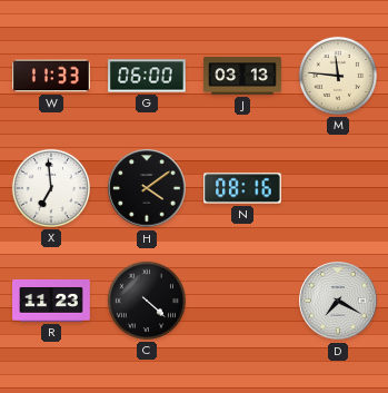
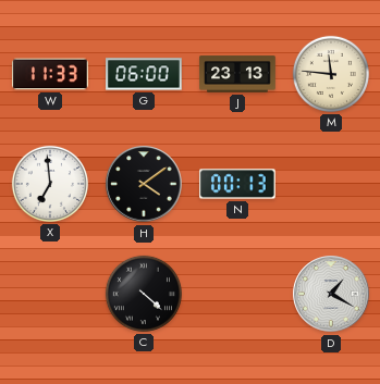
J: 03:13 -> 23:13 (237, 74)
N: 08:16 -> 00:13 (238, 184)
R: 11:23 -> none (51, 301)
D: 7:20 -> 1:20 (331, 294)
